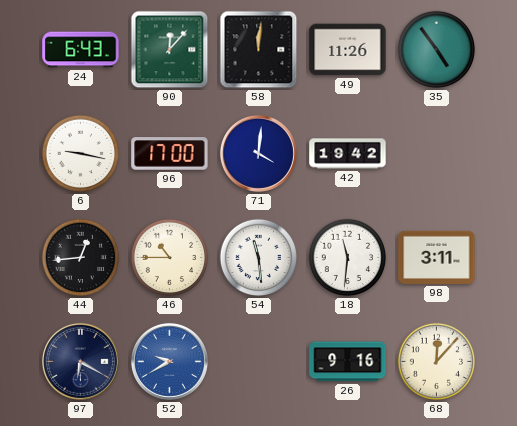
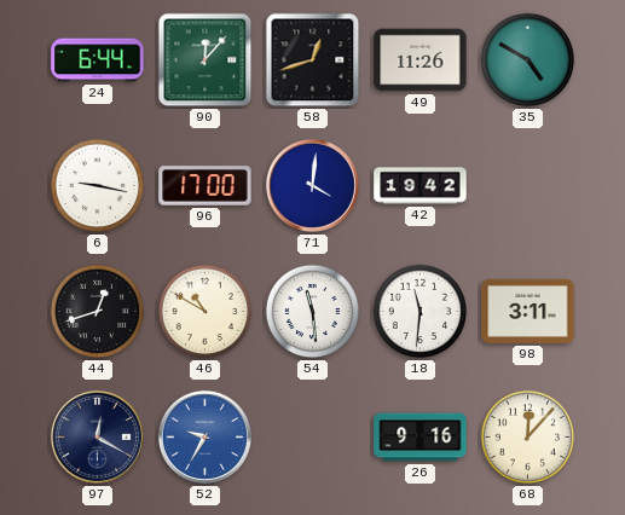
24: 6:43 -> 6:44 (98, 60)
58: 12:01 -> 12:42 (313, 60)
35: 4:54 -> 4:50 (528, 60)
44: 12:44 -> 12:42 (98, 312)
46: 10:45 -> 10:50 (206, 312)
97: 6:20 -> 12:20 (97, 436)
52: 9:40 -> 9:35 (204, 436)
